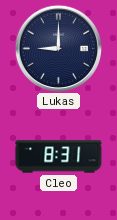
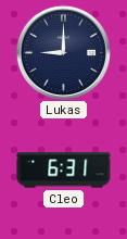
Cleo: 8:31 -> 6:31 (64, 171)
